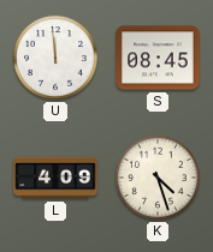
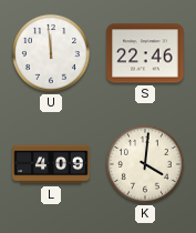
S: 08:45 -> 22:46 (145, 53)
K: 4:27 -> 4:01 (145, 164)
